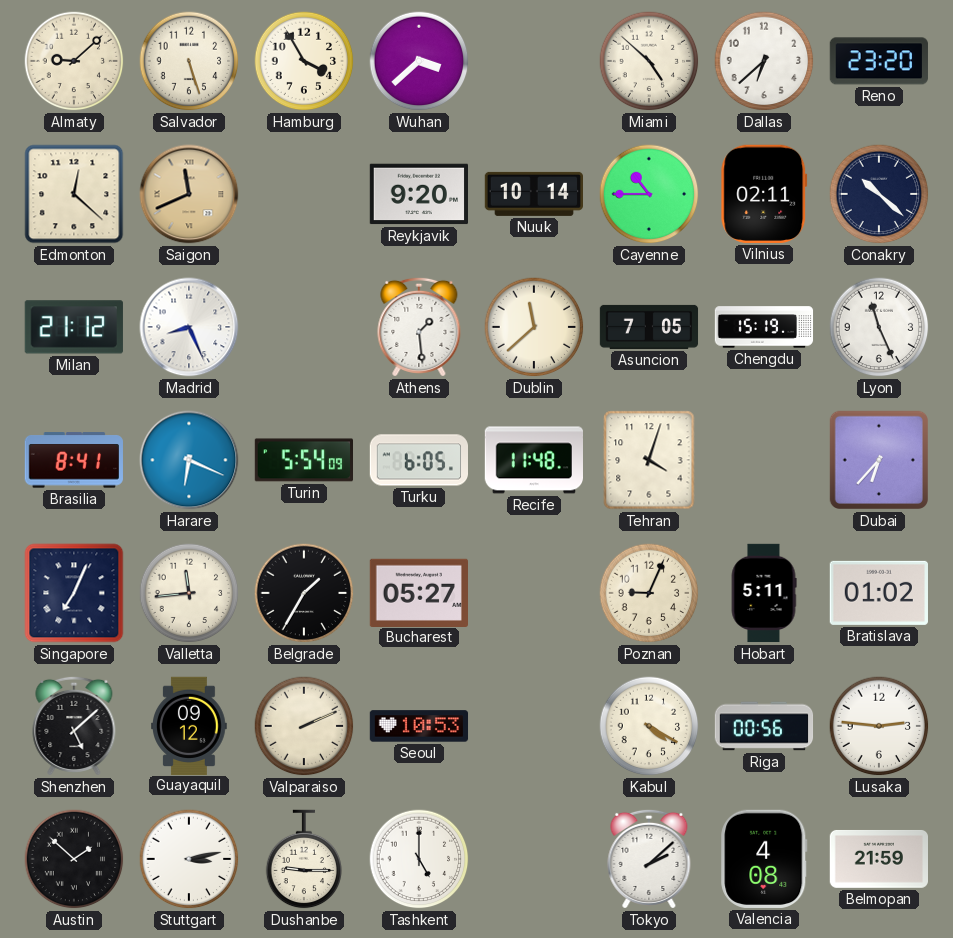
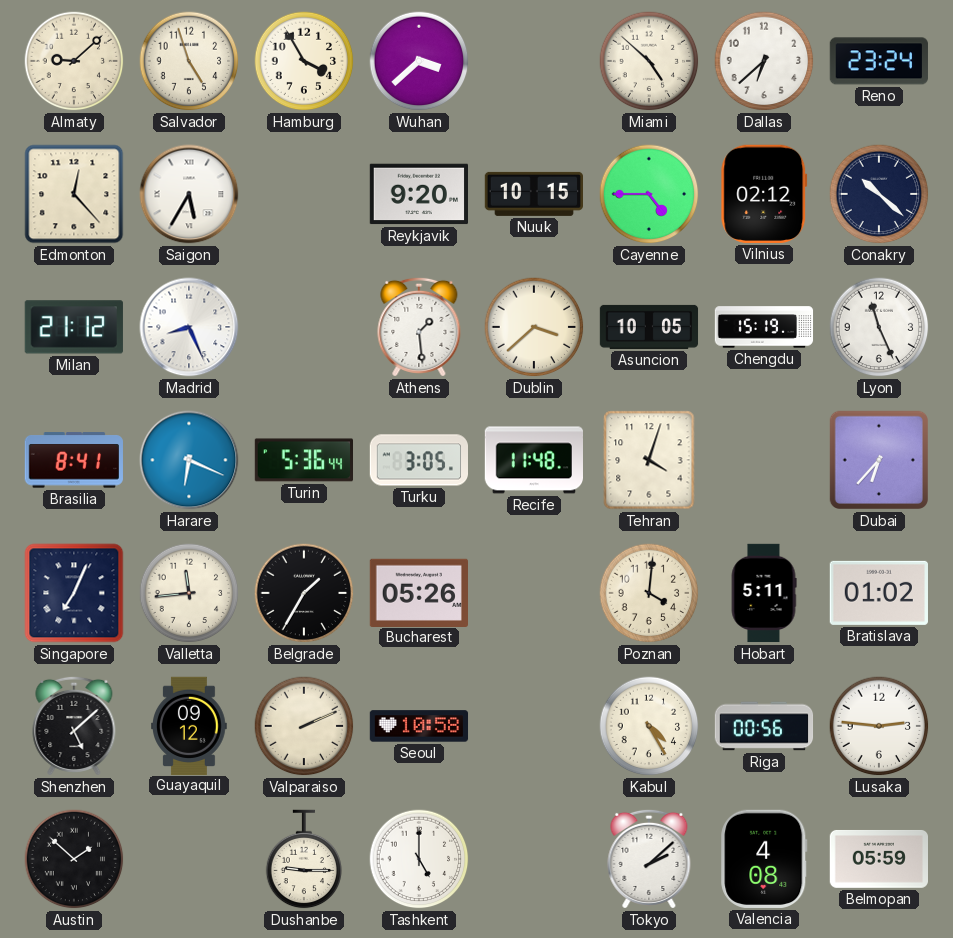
Salvador: 5:27 -> 4:57 (189, 61)
Reno: 23:20 -> 23:24 (879, 61)
Edmonton: 12:22 -> 12:23 (74, 194)
Saigon: 11:41 -> 5:35 (189, 194)
Saigon dial: champagne -> white (189, 194)
Nuuk: 10:14 -> 10:15 (533, 194)
Cayenne: 10:45 -> 4:45 (649, 194)
Vilnius: 02:11 -> 02:12 (764, 194)
Dublin: 11:38 -> 3:38 (534, 327)
Asuncion: 7:05 -> 10:05 (649, 327)
Turin: 5:54 -> 5:36 (303, 460)
Turku: 6:05 -> 3:05 (418, 460)
Bucharest: 05:27 -> 05:26 (418, 592)
Poznan: 9:04 -> 4:01 (649, 593)
Seoul: 10:53 -> 10:58 (419, 726)
Kabul: 4:20 -> 4:25 (649, 726)
Stuttgart: 3:13 -> none (189, 859)
Belmopan: 21:59 -> 05:59 (878, 859)
